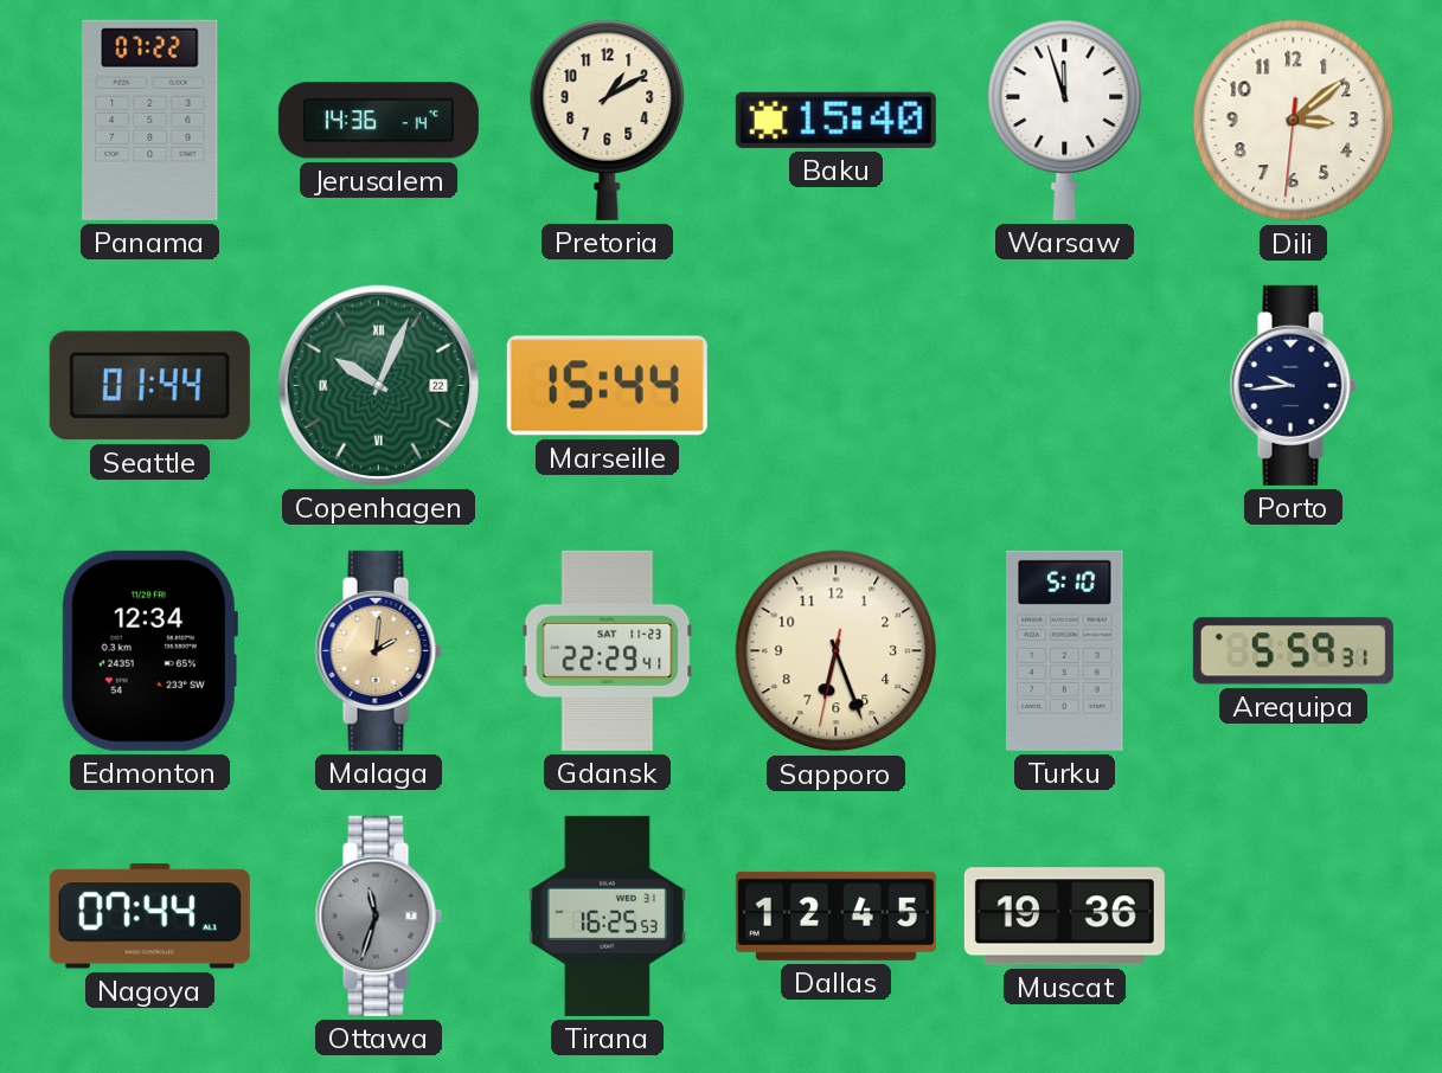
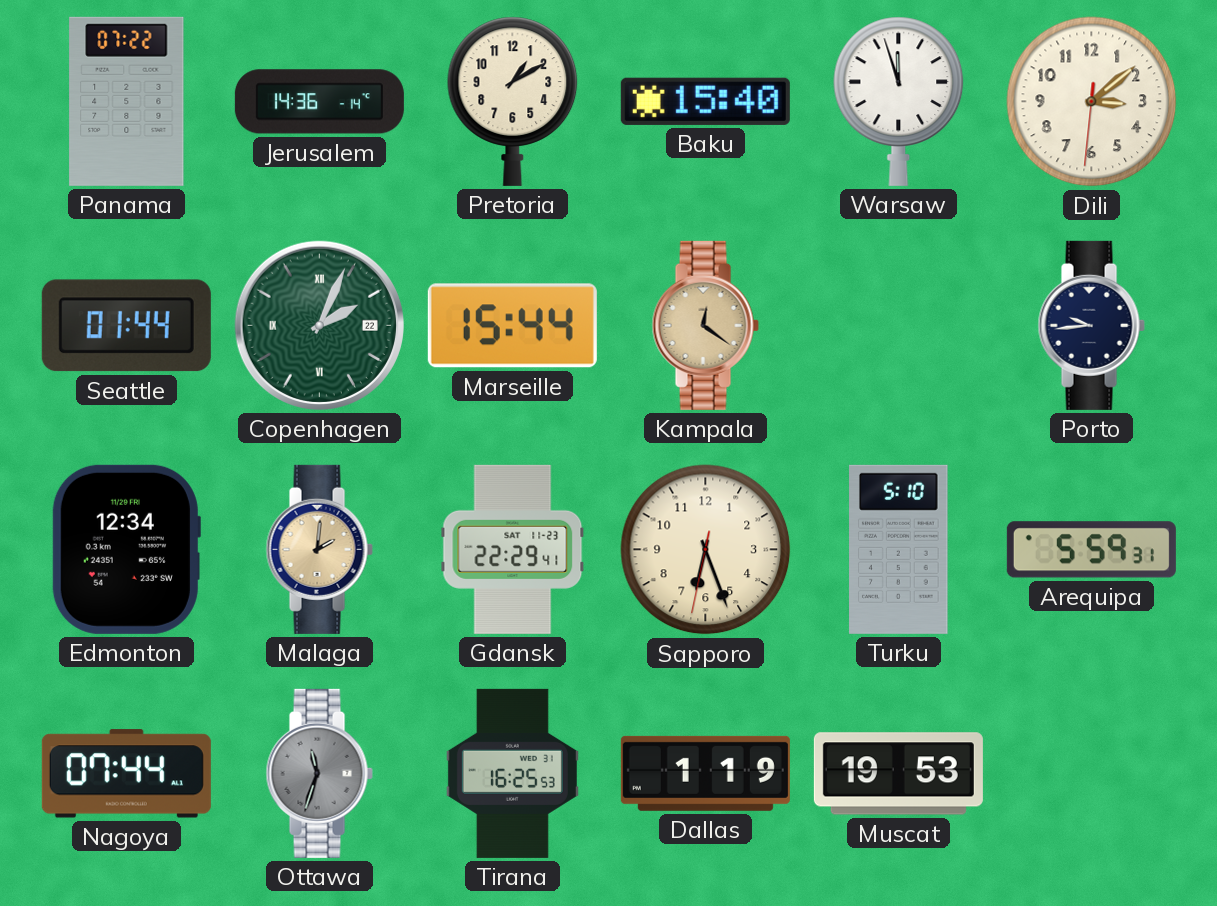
Copenhagen: 10:04 -> 2:04 (319, 325)
Kampala: none -> 12:21 (705, 325)
Dallas: 12:45 -> 1:19 (705, 773)
Muscat: 19:36 -> 19:53 (898, 774)
